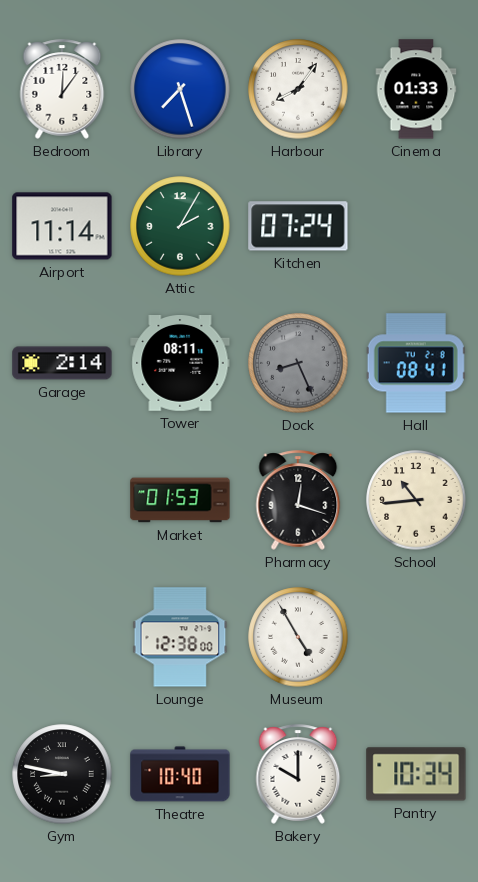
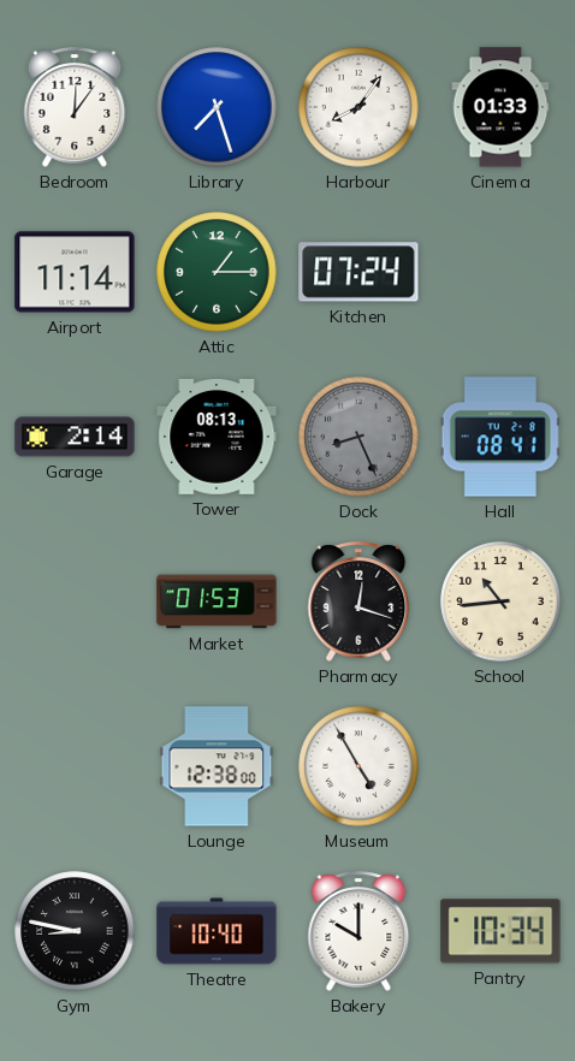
Attic: 2:05 -> 1:15 (217, 272)
Tower: 08:11 -> 08:13 (217, 438)
